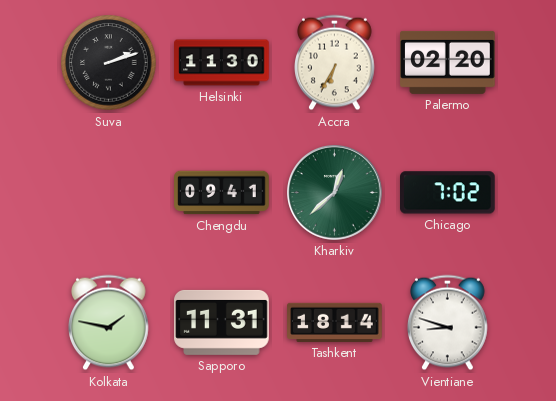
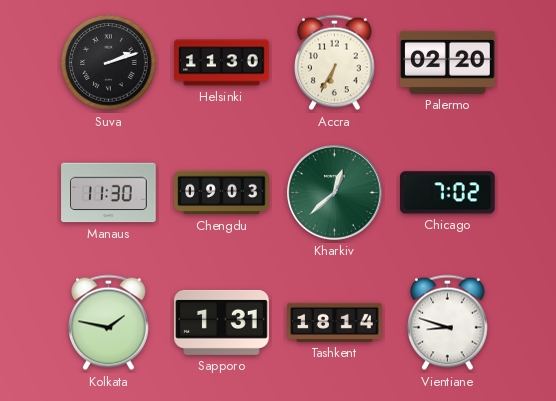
Manaus: none -> 11:30 (109, 193)
Chengdu: 09:41 -> 09:03 (222, 193)
Sapporo: 11:31 -> 1:31 (222, 322)
